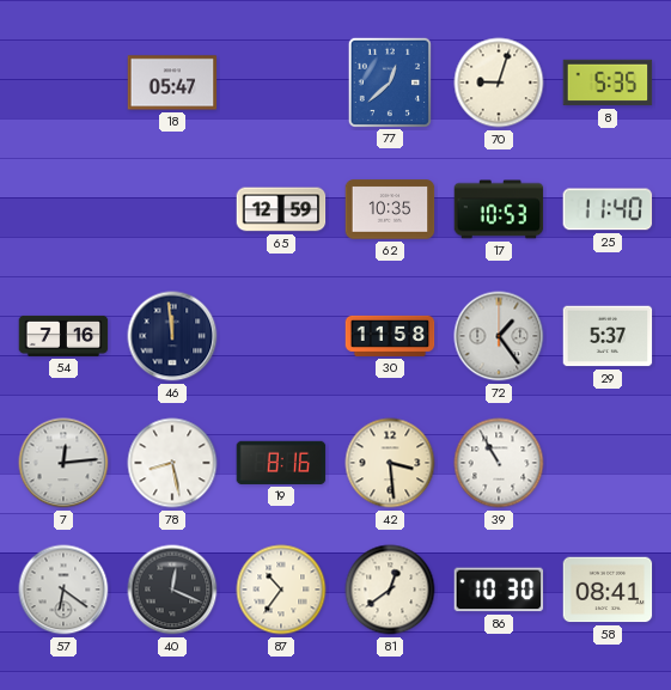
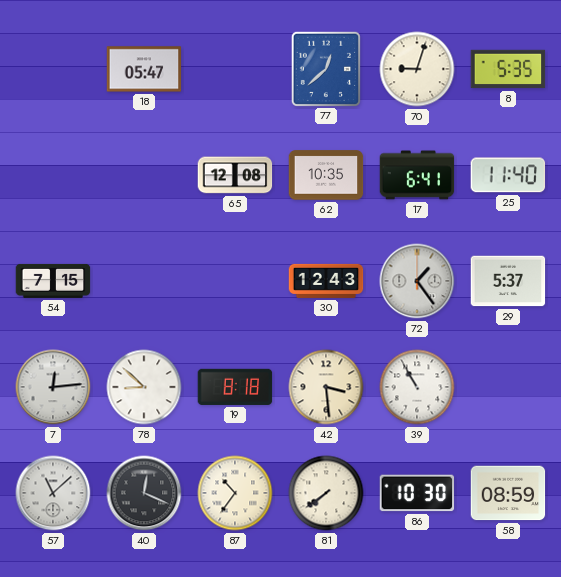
65: 12:59 -> 12:08 (235, 175)
17: 10:53 -> 6:41 (417, 175)
54: 7:16 -> 7:15 (53, 281)
46: 11:59 -> none (172, 336)
30: 11:58 -> 12:43 (326, 281)
78: 8:28 -> 8:52 (144, 387)
19: 8:16 -> 8:18 (235, 387)
57: 6:21 -> 11:08 (53, 493)
81: 12:39 -> 7:39 (326, 493)
58: 08:41 -> 08:59 (508, 493)
